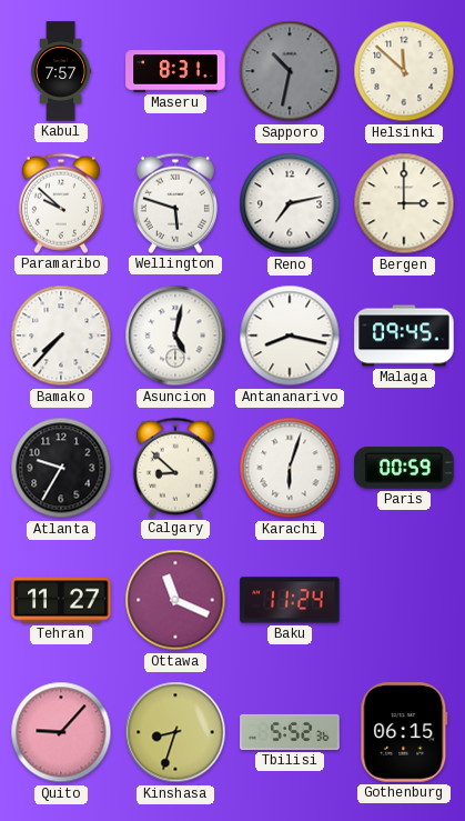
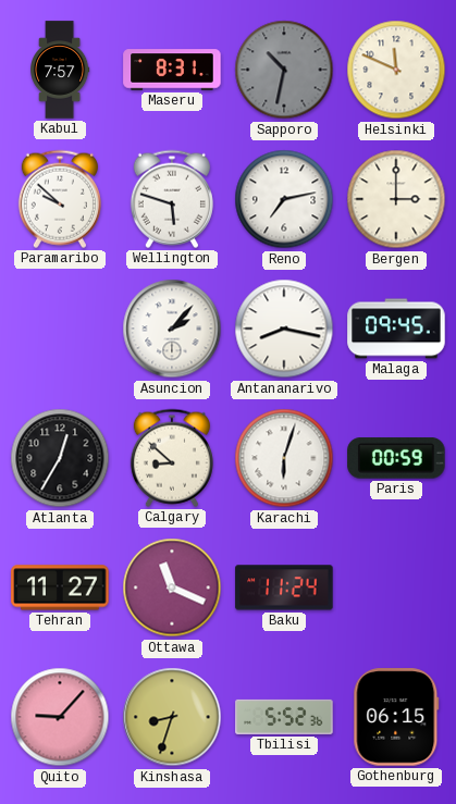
Helsinki: 11:52 -> 11:49 (396, 70)
Bamako: 7:37 -> none (61, 336)
Asuncion: 5:02 -> 2:07 (172, 329)
Atlanta: 9:35 -> 12:35 (60, 458)
